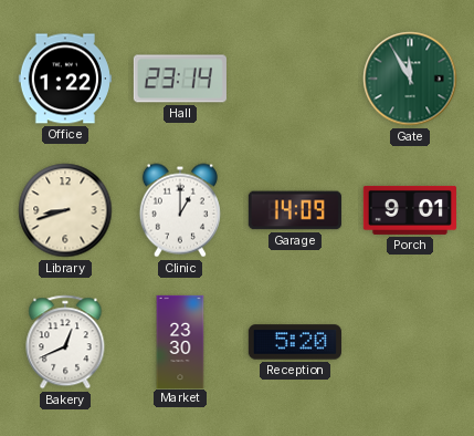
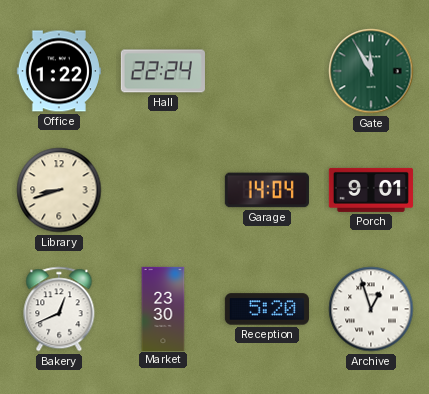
Hall: 23:14 -> 22:24 (163, 71)
Clinic: 1:00 -> none (180, 210)
Garage: 14:09 -> 14:04 (267, 190)
Archive: none -> 12:57 (371, 309)
